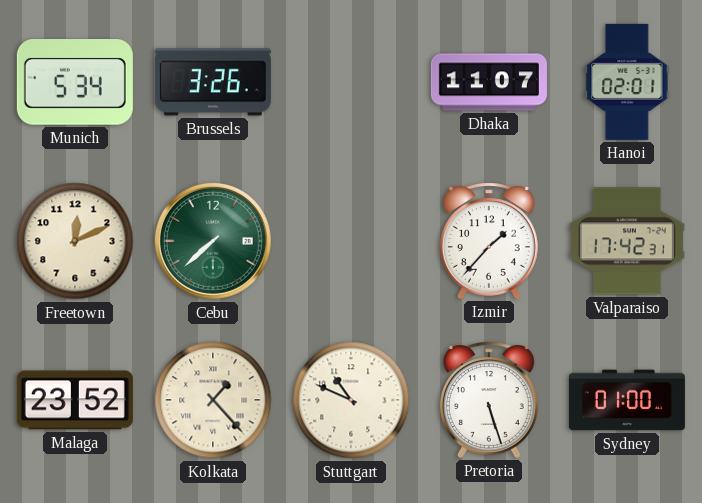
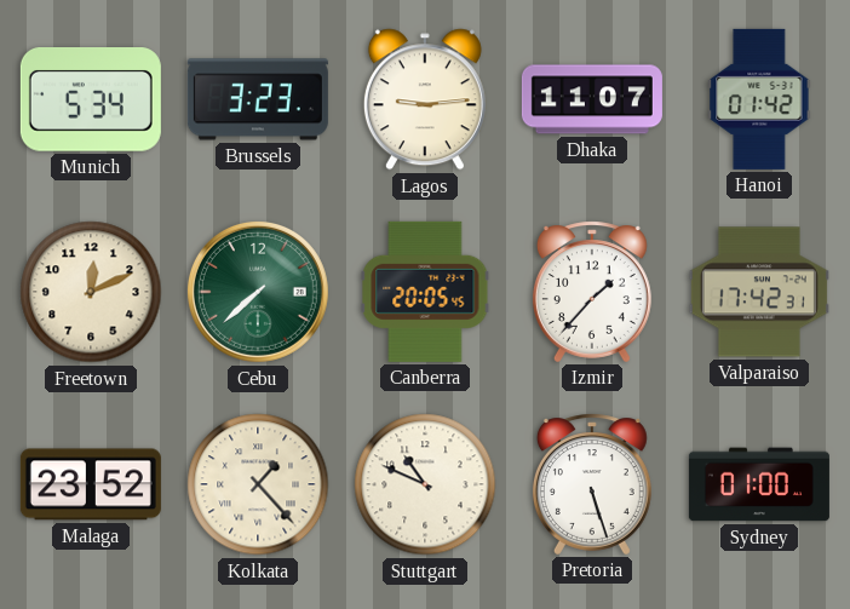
Brussels: 3:26 -> 3:23 (258, 99)
Lagos: none -> 9:14 (425, 99)
Hanoi: 02:01 -> 01:42 (759, 99)
Canberra: none -> 20:05 (425, 292)
